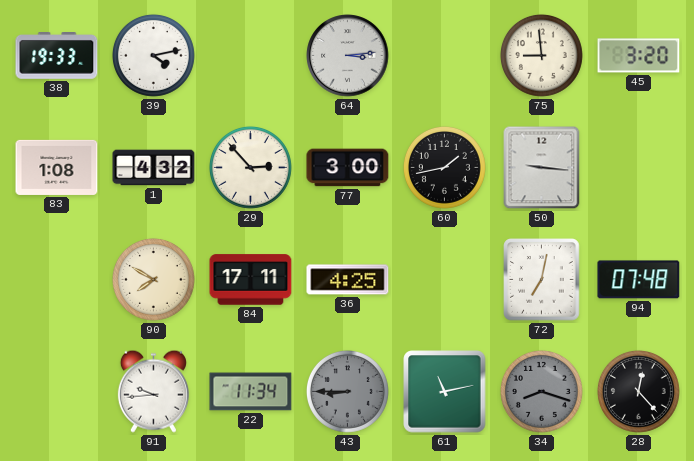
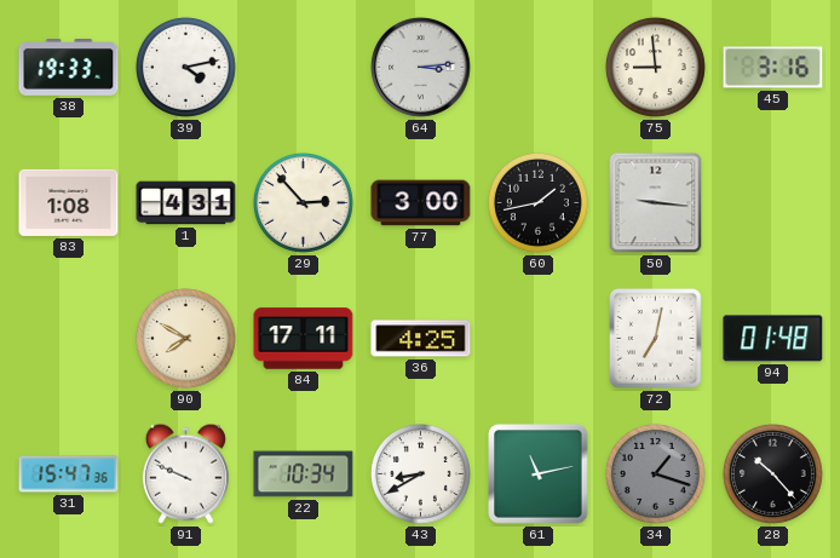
45: 3:20 -> 3:16 (773, 68)
1: 4:32 -> 4:31 (186, 203)
94: 07:48 -> 01:48 (773, 339)
31: none -> 15:47 (69, 474)
91: 9:44 -> 9:49 (185, 473)
22: 11:34 -> 10:34 (304, 474)
43: 8:45 -> 8:40 (420, 473)
43 dial: grey -> white (420, 473)
34: 8:18 -> 1:18 (655, 473)
28: 12:23 -> 10:23 (772, 473)
